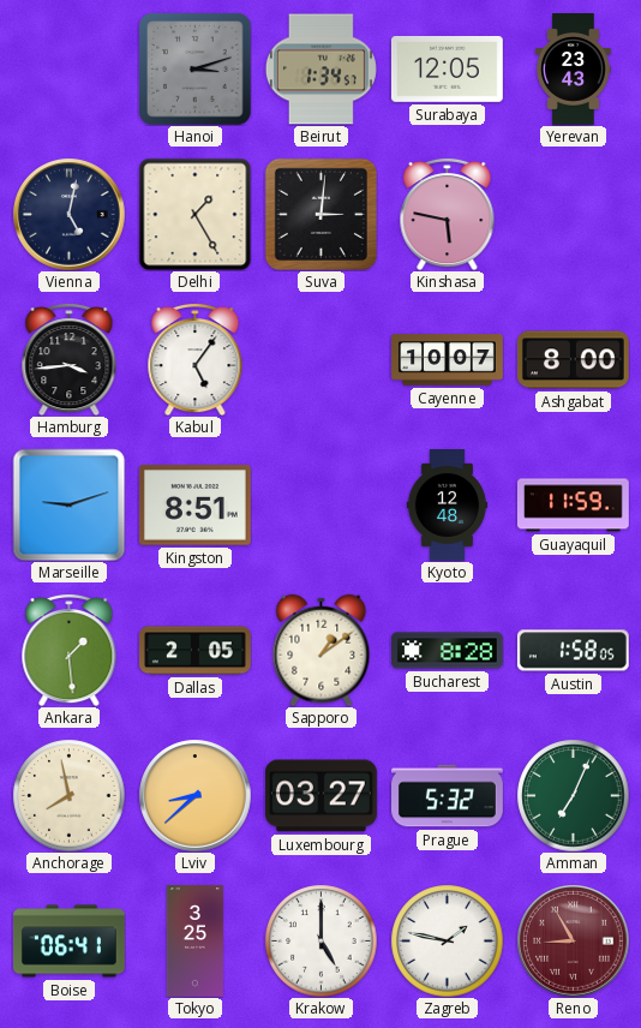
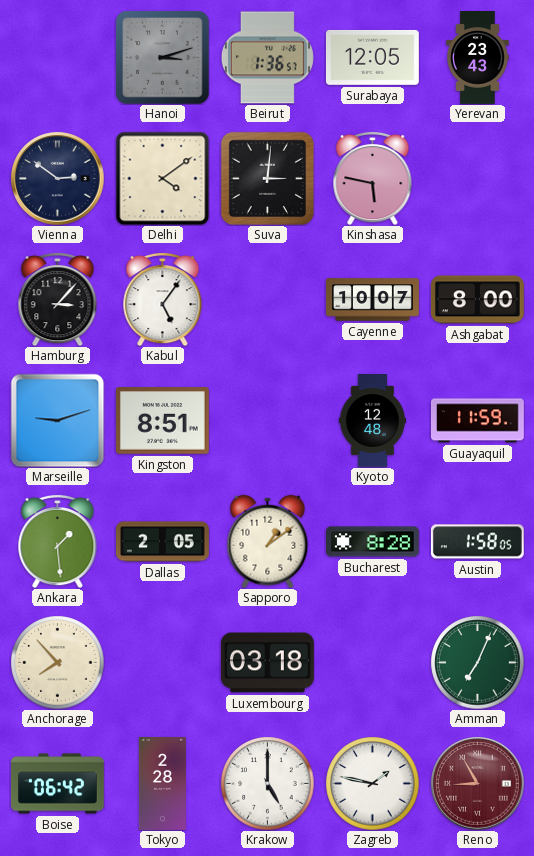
Beirut: 1:34 -> 1:36 (267, 58)
Vienna: 5:02 -> 2:51 (57, 178)
Delhi: 1:25 -> 4:09 (162, 178)
Hamburg: 3:44 -> 3:07 (58, 299)
Anchorage: 7:58 -> 7:53 (57, 662)
Lviv: 8:38 -> none (194, 795)
Luxembourg: 03:27 -> 03:18 (267, 663)
Prague: 5:32 -> none (448, 796)
Boise: 06:41 -> 06:42 (58, 784)
Tokyo: 3:25 -> 2:28 (162, 784)
